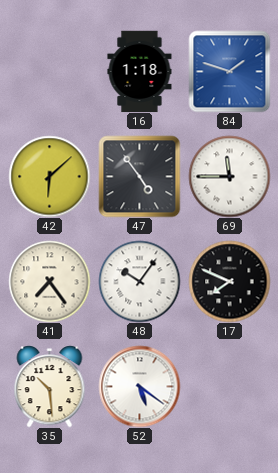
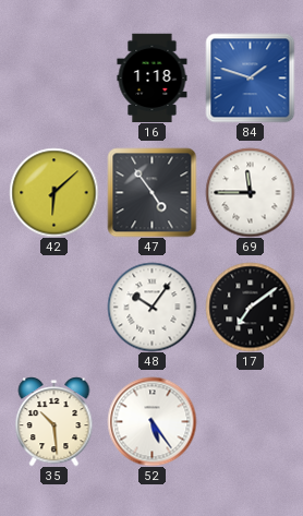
41: 7:24 -> none (49, 281)
17: 7:49 -> 7:09 (250, 307)
52: 5:21 -> 5:24 (152, 421)
